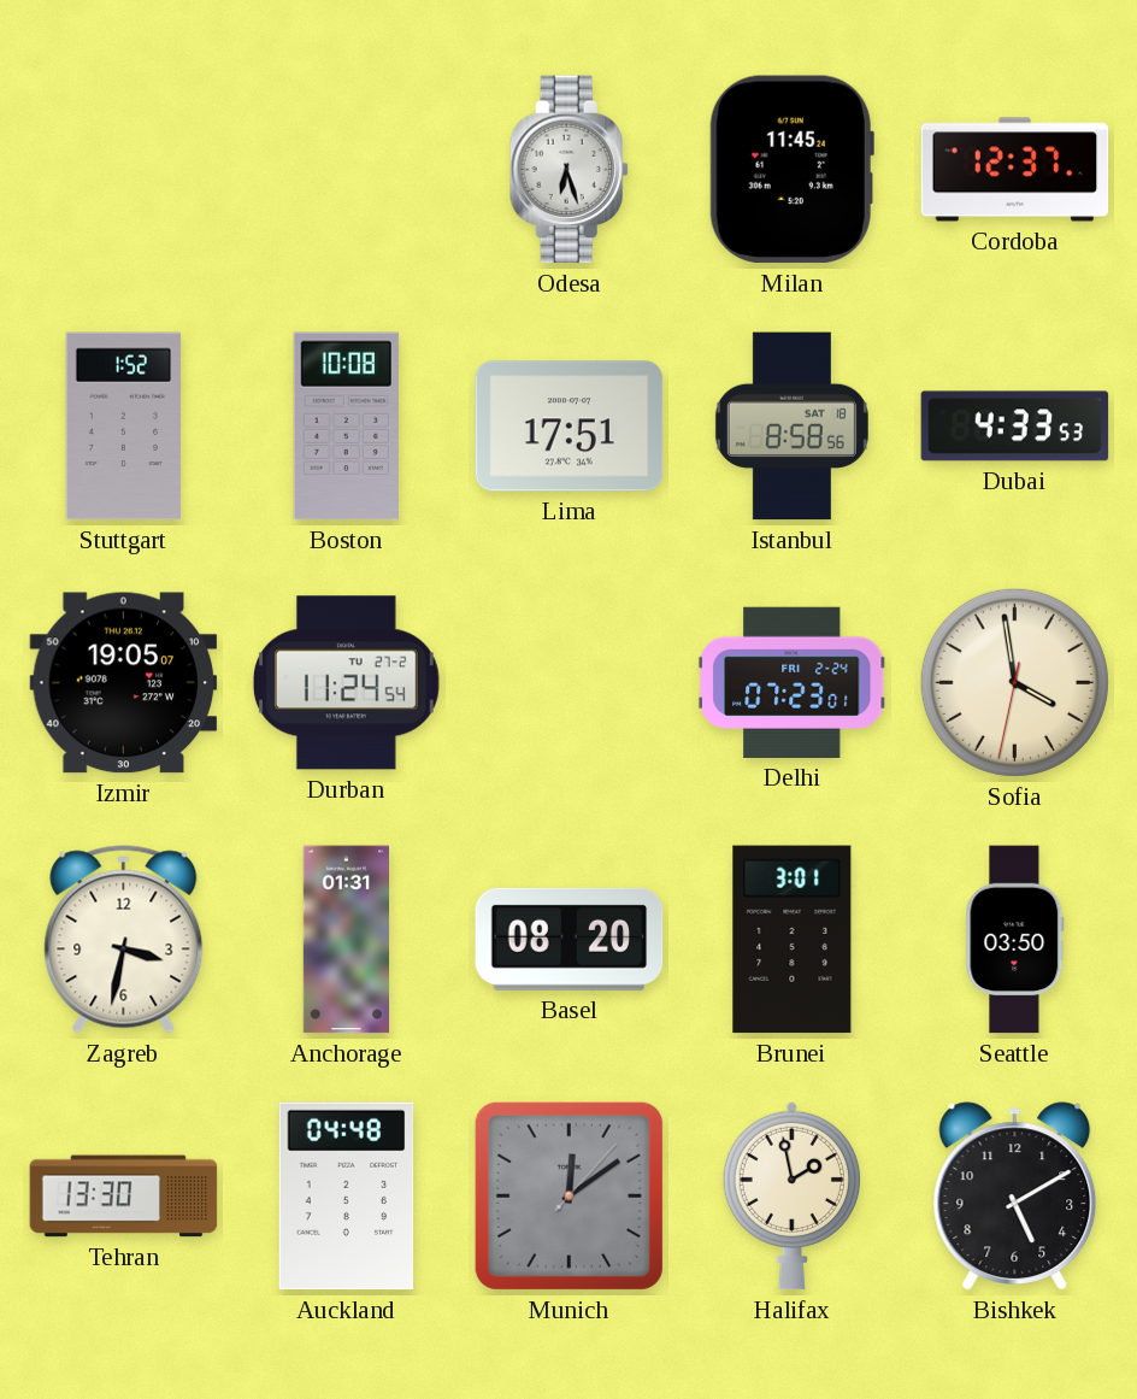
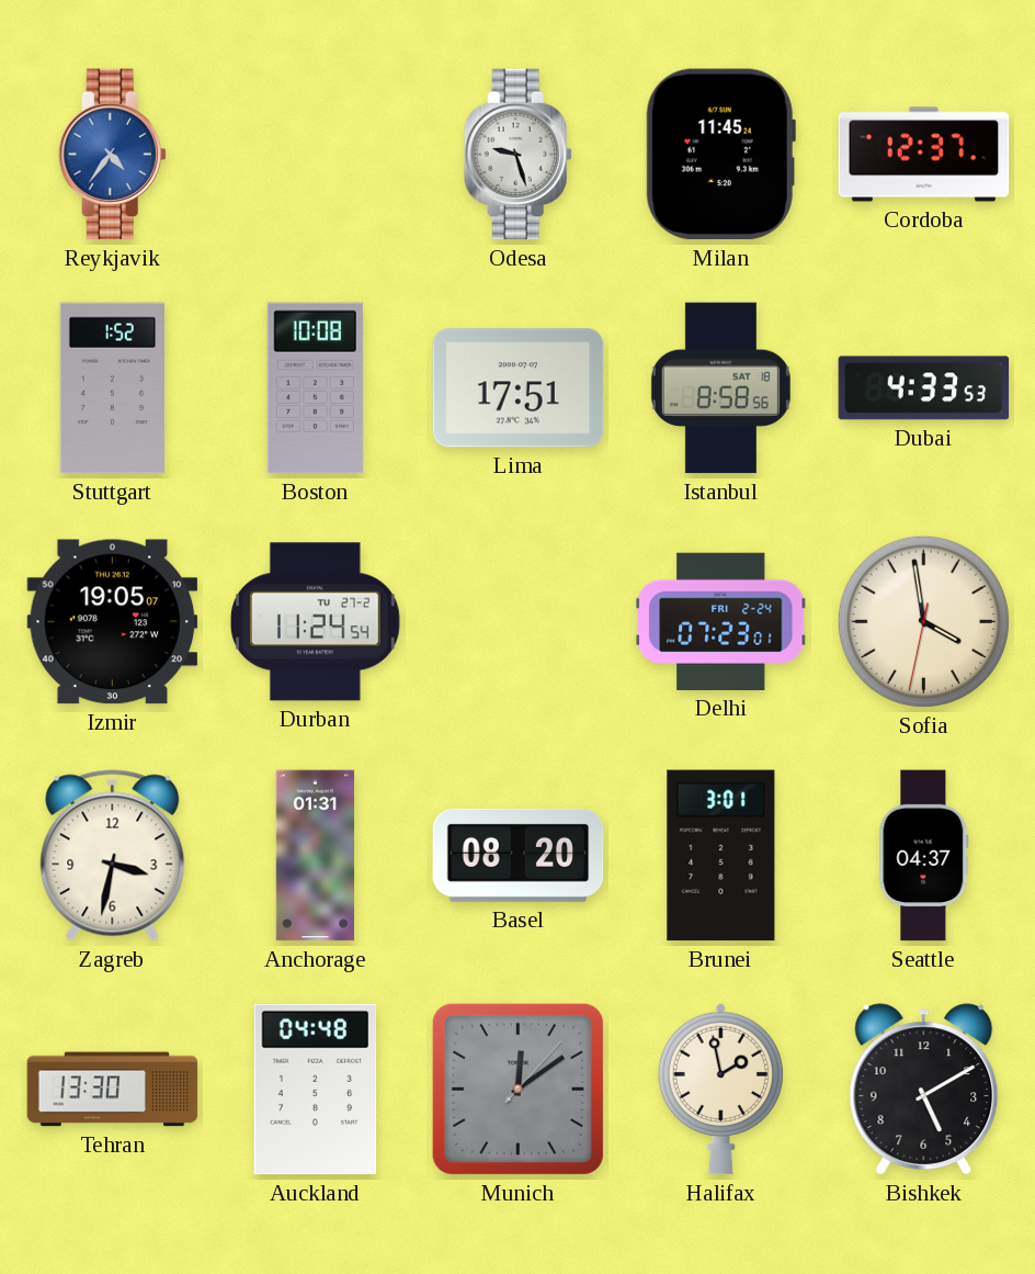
Reykjavik: none -> 4:36 (112, 155)
Odesa: 6:27 -> 9:27 (517, 155)
Seattle: 03:50 -> 04:37 (924, 856)
